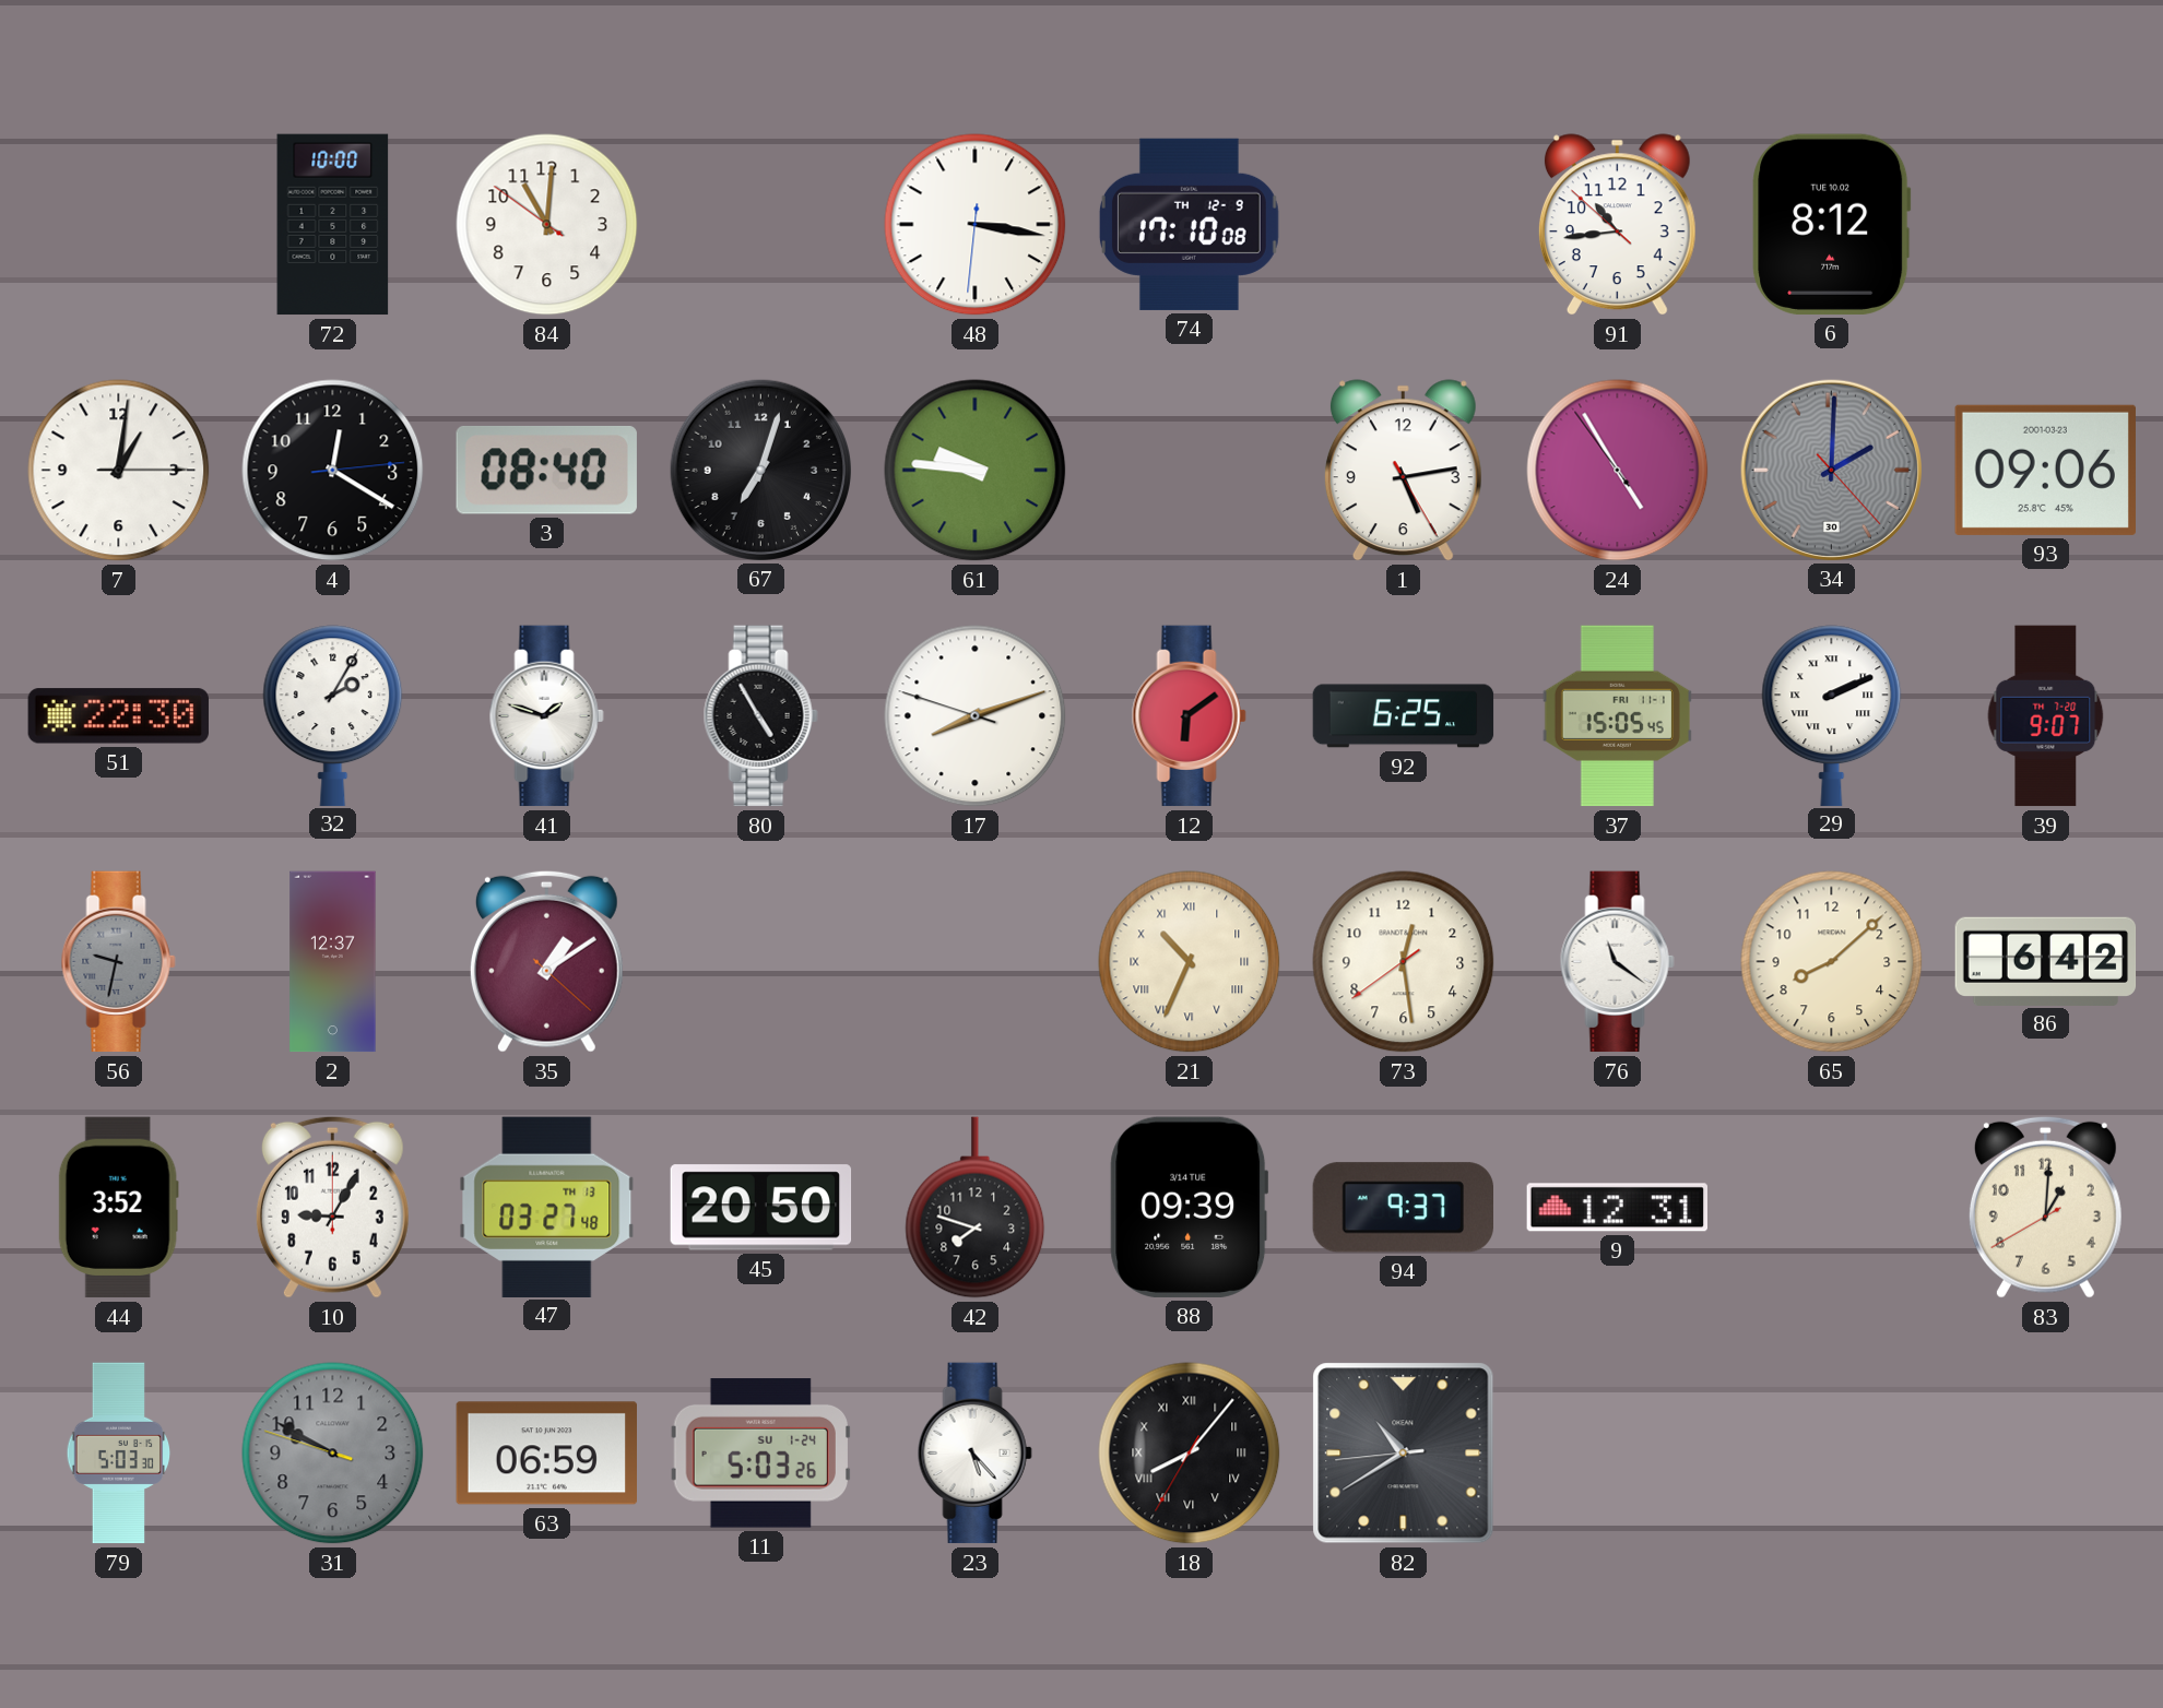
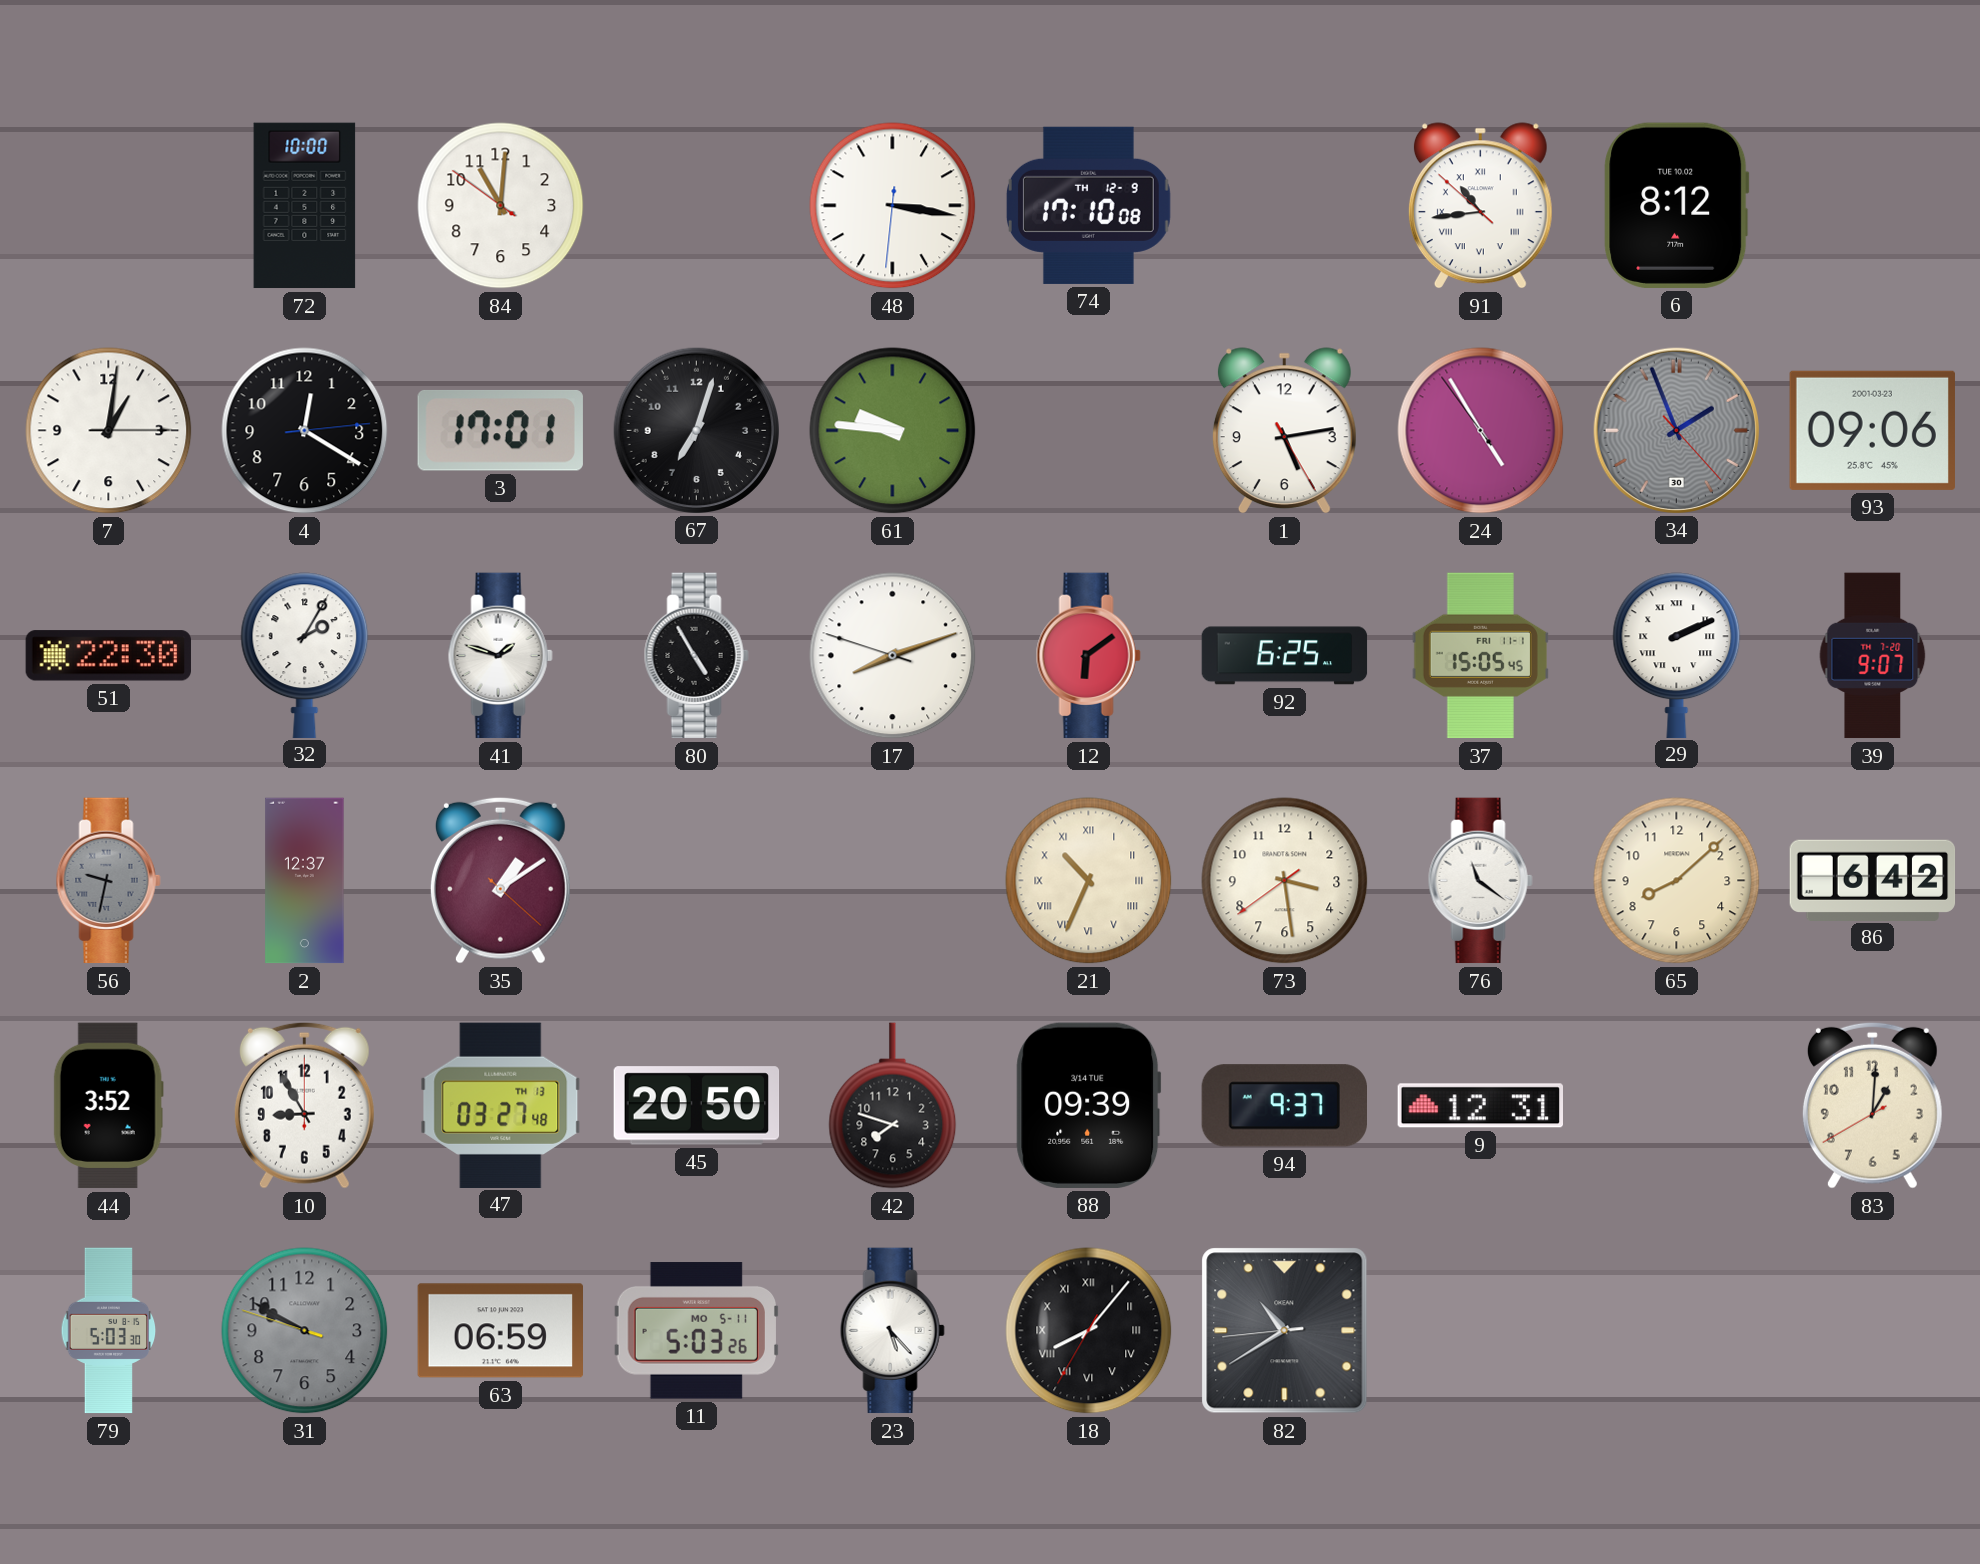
91 numerals: Arabic -> Roman (1480, 206)
3: 08:40 -> 17:01 (500, 430)
34: 2:00 -> 1:56 (1676, 430)
73: 12:28 -> 3:28 (1285, 881)
10: 9:05 -> 8:55 (304, 1105)
11 date: SU 1-24 -> MO 5-11 (696, 1331)
